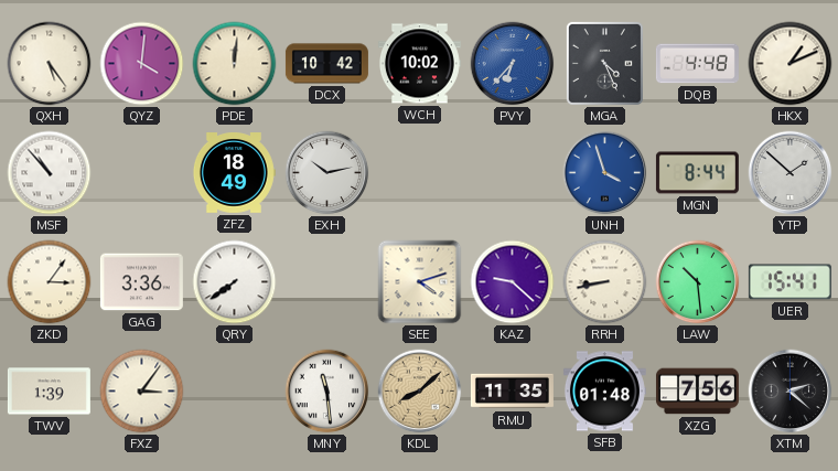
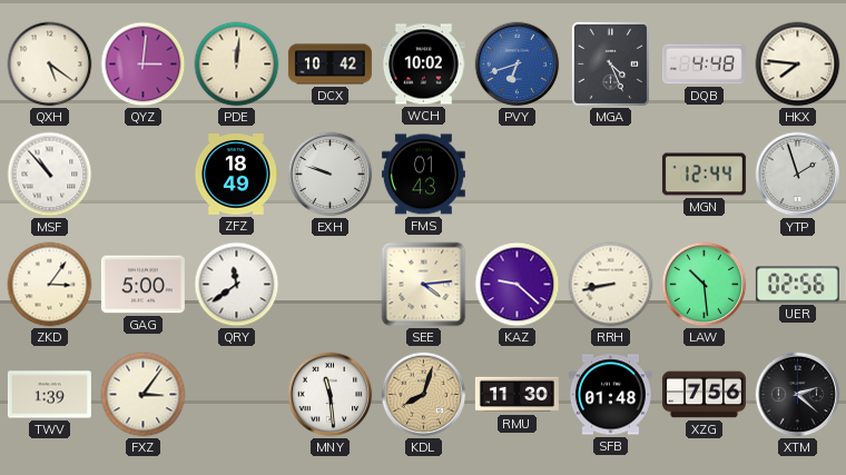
QXH: 5:24 -> 5:21 (50, 65)
QYZ: 4:01 -> 3:01 (144, 65)
PVY: 6:37 -> 6:42 (518, 65)
HKX: 1:11 -> 7:46 (798, 65)
EXH: 10:13 -> 9:48 (331, 175)
FMS: none -> 01:43 (423, 175)
UNH: 3:57 -> none (605, 173)
MGN: 8:44 -> 12:44 (704, 175)
YTP: 1:52 -> 1:57 (798, 175)
GAG: 3:36 -> 5:00 (142, 285)
QRY: 7:39 -> 11:39 (237, 285)
SEE: 4:12 -> 4:14 (424, 285)
UER: 15:41 -> 02:56 (797, 285)
KDL: 8:08 -> 8:03 (424, 395)
RMU: 11:35 -> 11:30 (517, 395)
